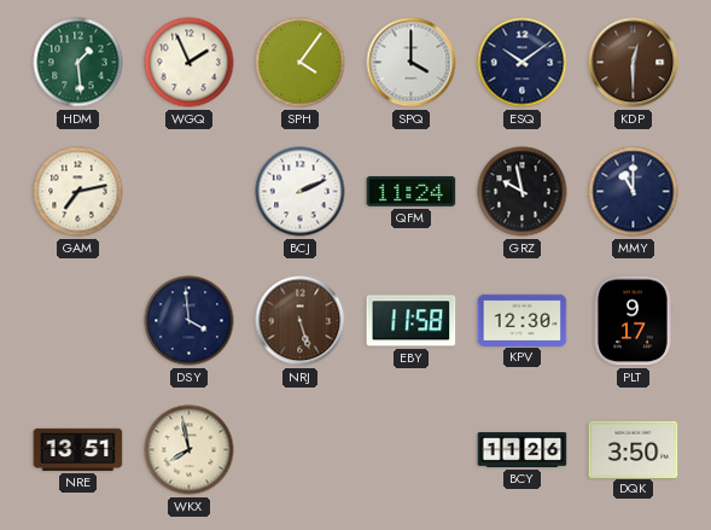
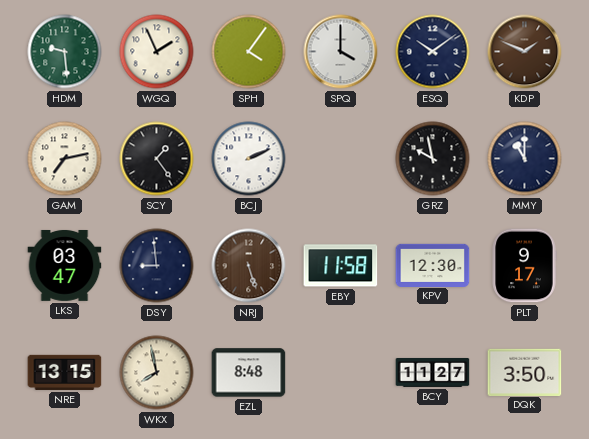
HDM: 1:29 -> 9:29 (65, 52)
KDP: 12:30 -> 1:49 (525, 52)
SCY: none -> 1:24 (157, 159)
QFM: 11:24 -> none (412, 191)
LKS: none -> 03:47 (65, 265)
DSY: 3:59 -> 8:59 (157, 266)
NRE: 13:51 -> 13:15 (65, 372)
EZL: none -> 8:48 (249, 373)
BCY: 11:26 -> 11:27 (433, 372)
